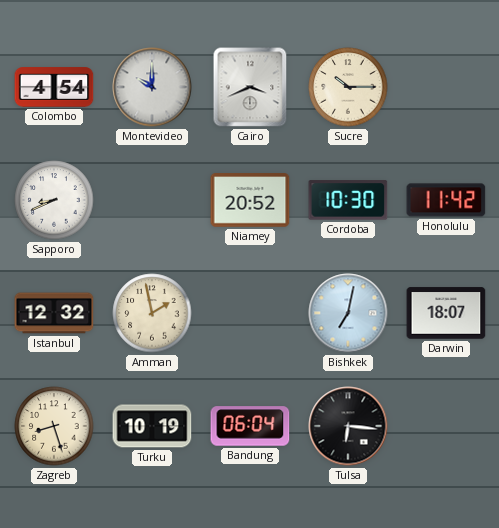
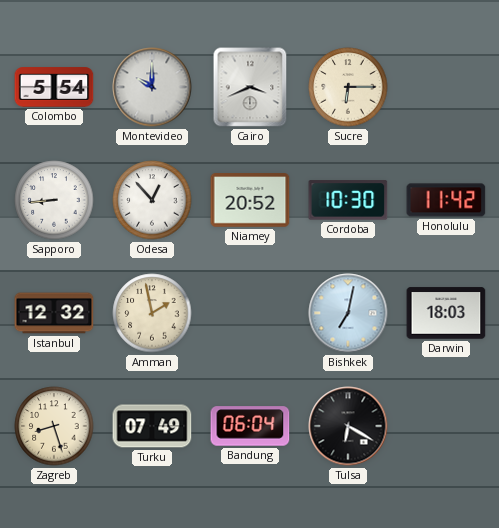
Colombo: 4:54 -> 5:54 (54, 87)
Sucre: 10:15 -> 6:15 (348, 87)
Sapporo: 8:41 -> 8:44 (54, 200)
Odesa: none -> 12:53 (152, 200)
Darwin: 18:07 -> 18:03 (446, 313)
Turku: 10:19 -> 07:49 (152, 426)
Tulsa: 6:16 -> 6:20 (348, 426)
